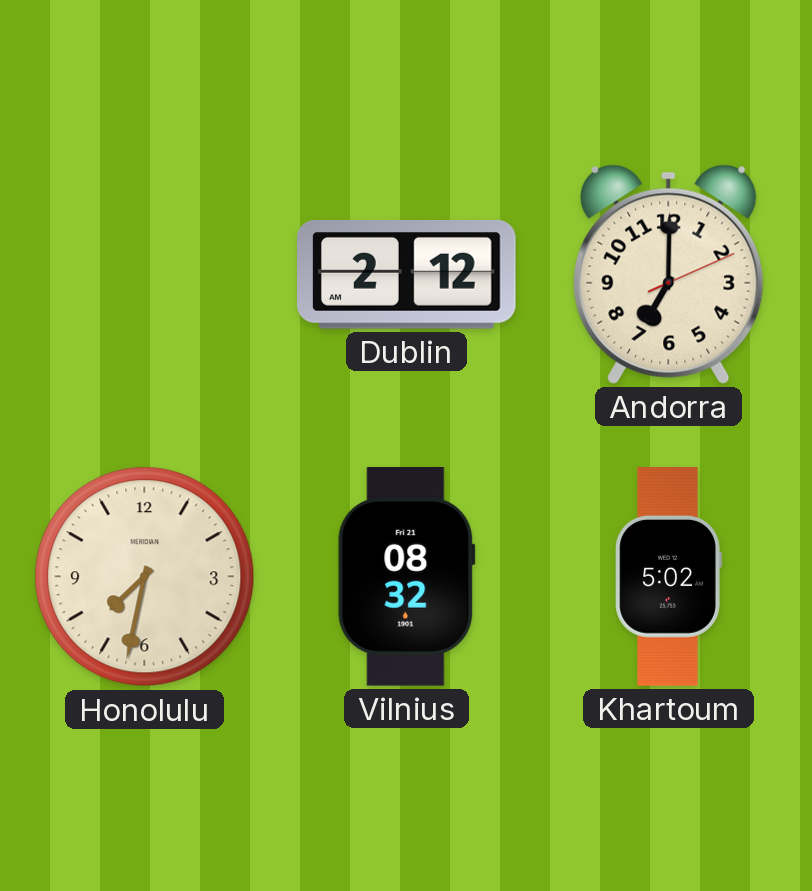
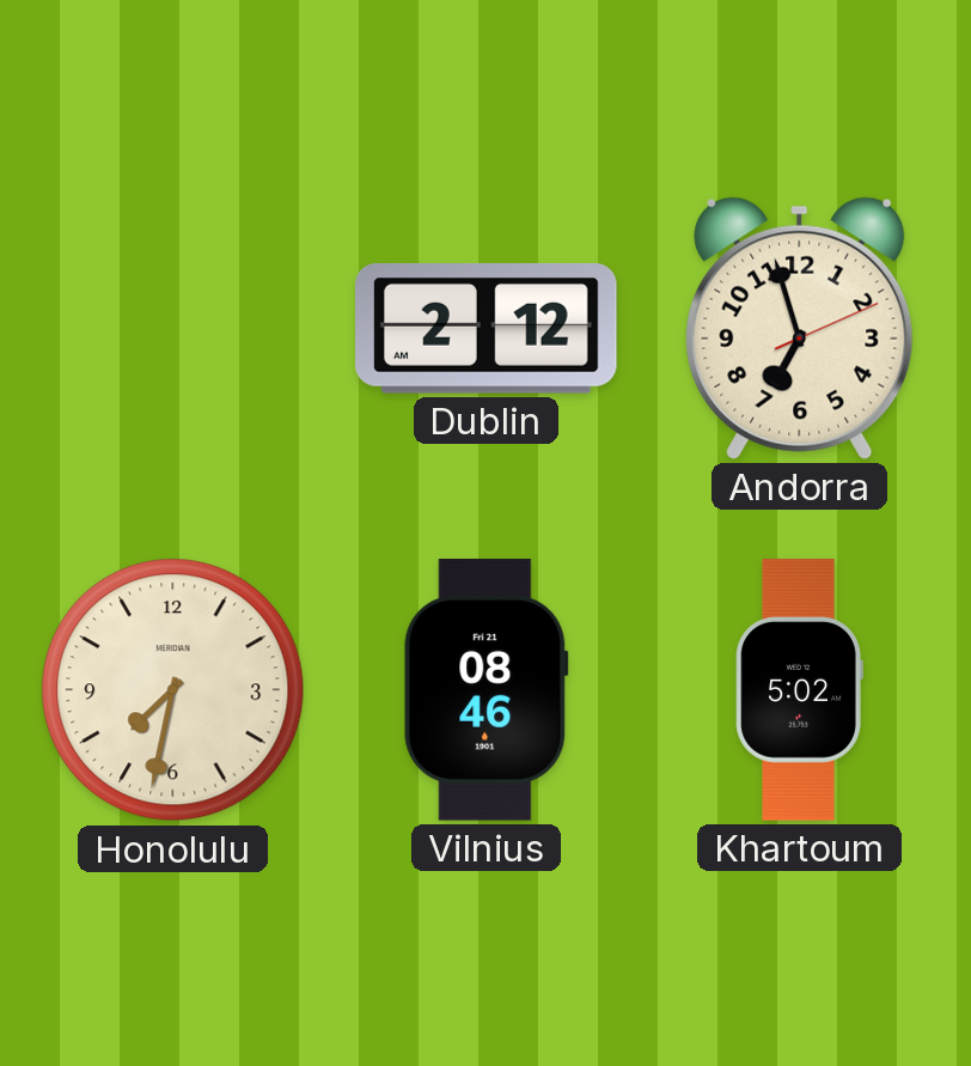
Andorra: 7:00 -> 6:57 (800, 328)
Vilnius: 08:32 -> 08:46 (487, 690)
